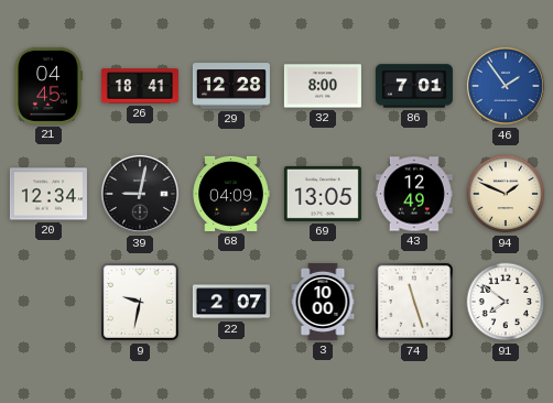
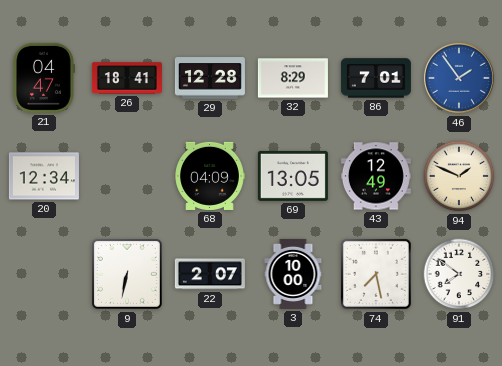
21: 04:45 -> 04:47 (44, 78)
32: 8:00 -> 8:29 (293, 78)
39: 9:02 -> none (140, 194)
9: 9:32 -> 6:32 (127, 274)
74: 11:27 -> 7:28 (376, 274)
